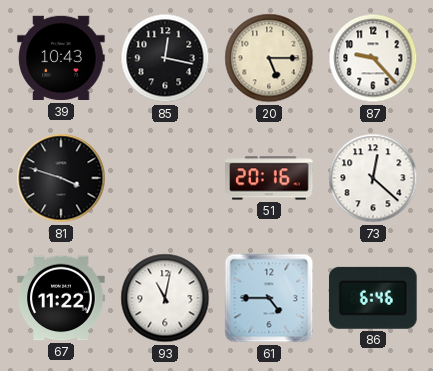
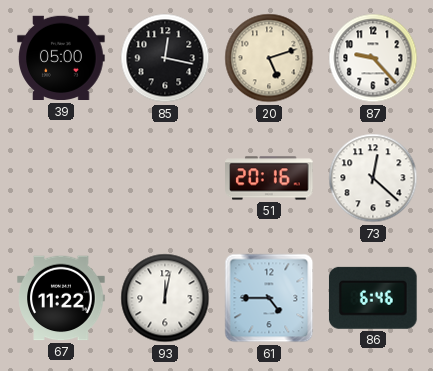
39: 10:43 -> 05:00 (61, 58)
20: 5:15 -> 5:12 (269, 58)
81: 3:48 -> none (61, 178)
93: 11:02 -> 12:02 (165, 298)
